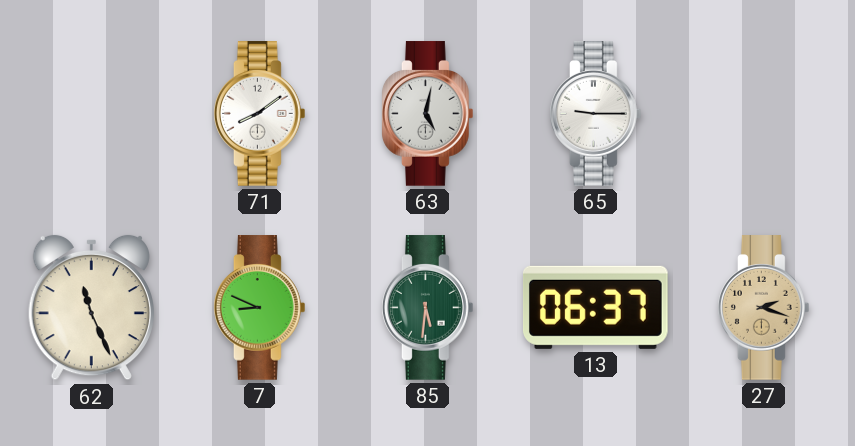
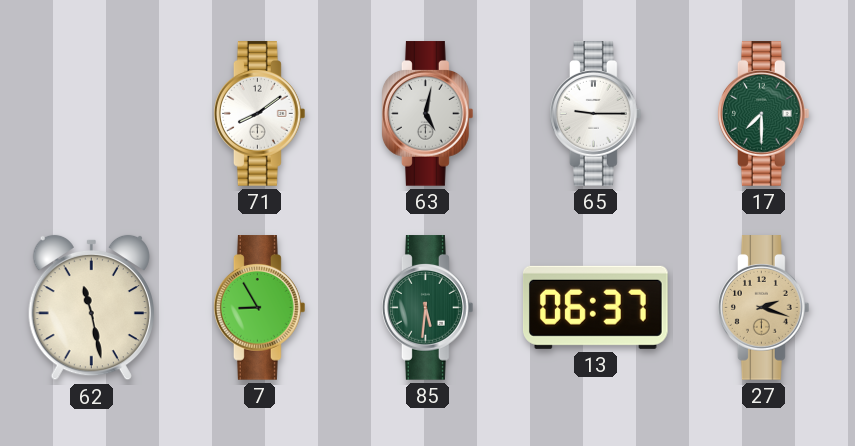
17: none -> 7:30 (763, 114)
62: 11:26 -> 11:28 (91, 308)
7: 8:49 -> 8:55 (259, 308)
